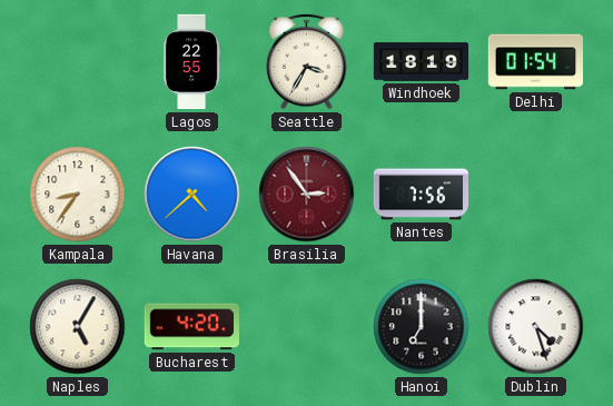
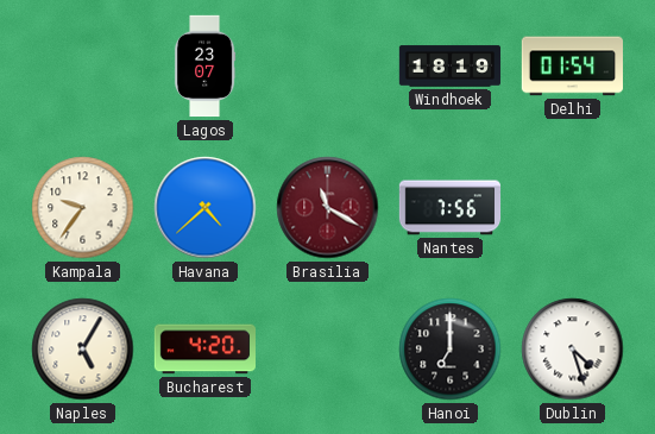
Lagos: 22:55 -> 23:07 (204, 67)
Seattle: 3:35 -> none (307, 61)
Kampala: 8:36 -> 9:36 (83, 208)
Brasilia: 2:54 -> 11:20 (328, 208)
